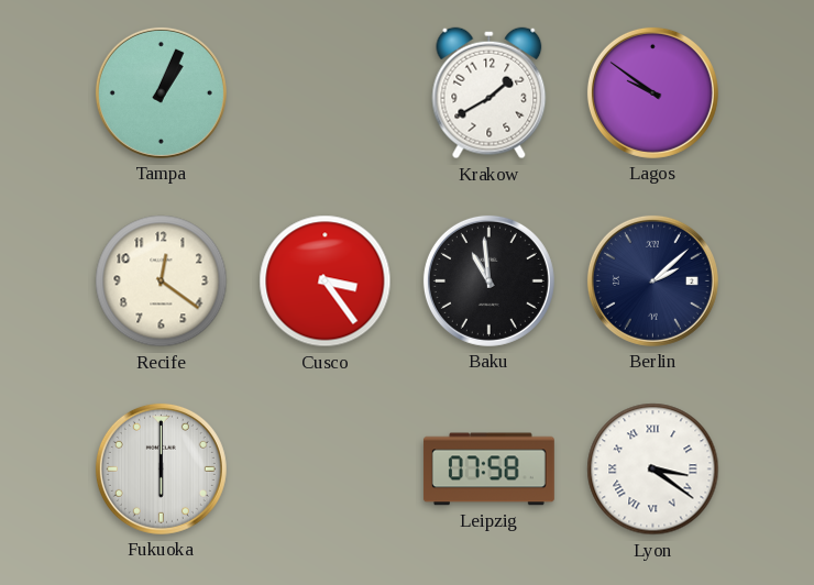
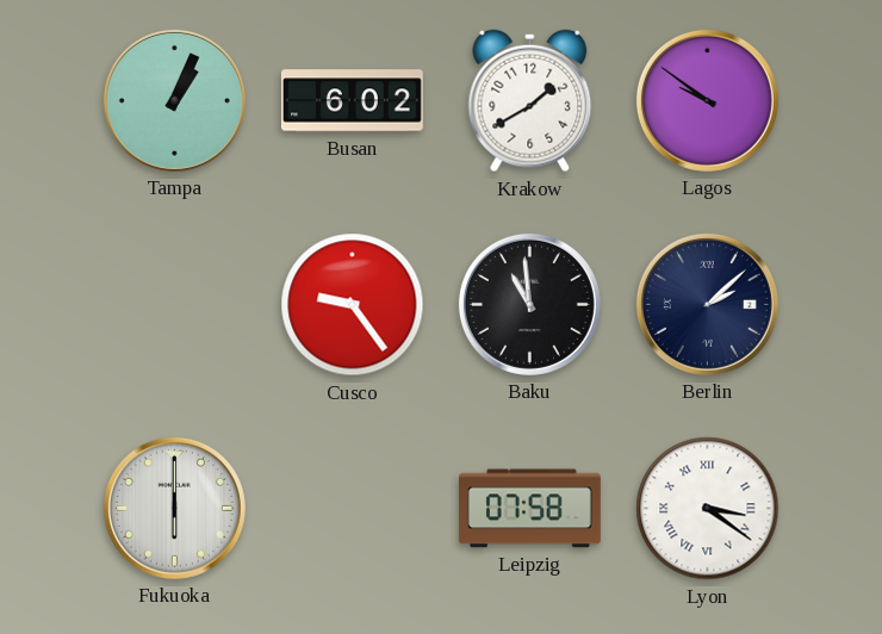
Busan: none -> 6:02 (352, 101)
Recife: 12:21 -> none (162, 282)
Cusco: 3:24 -> 9:24 (353, 305)
